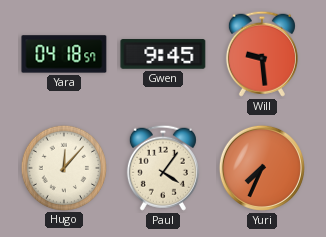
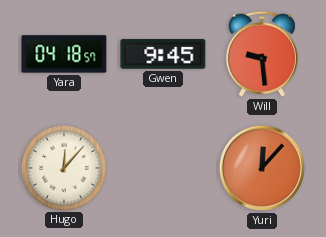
Paul: 4:06 -> none (163, 168)
Yuri: 7:34 -> 12:07 (262, 168)
